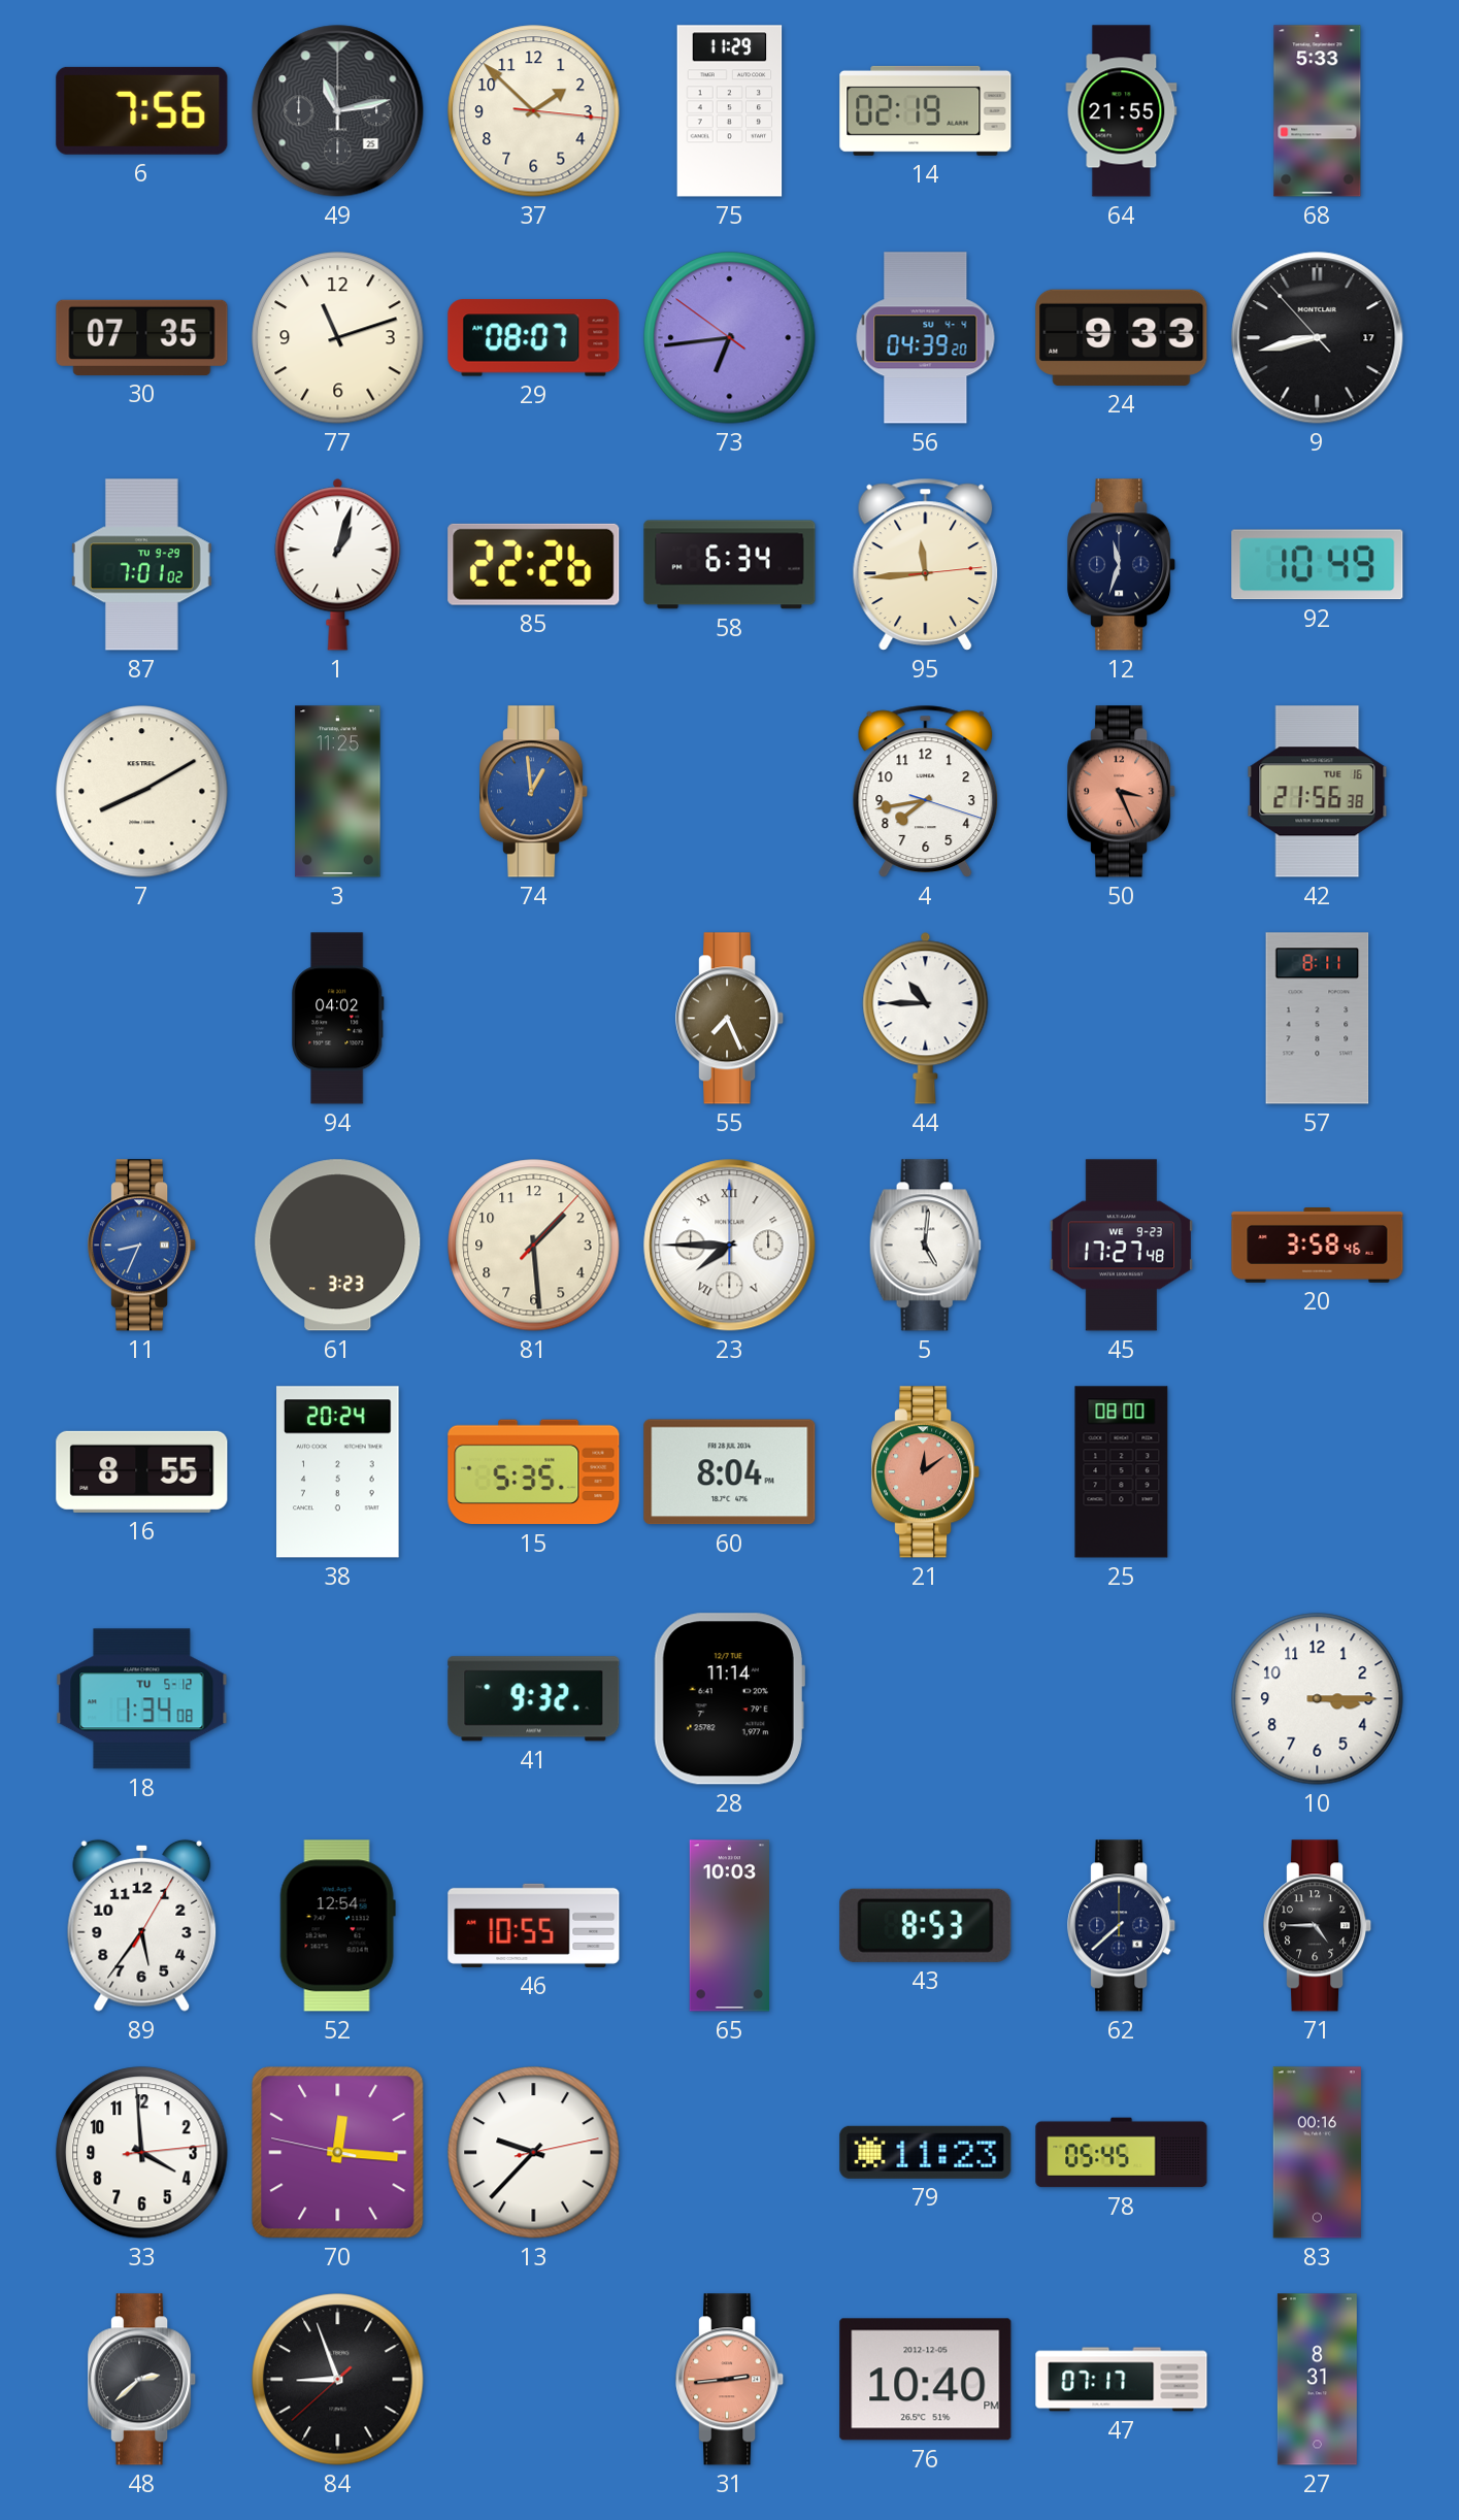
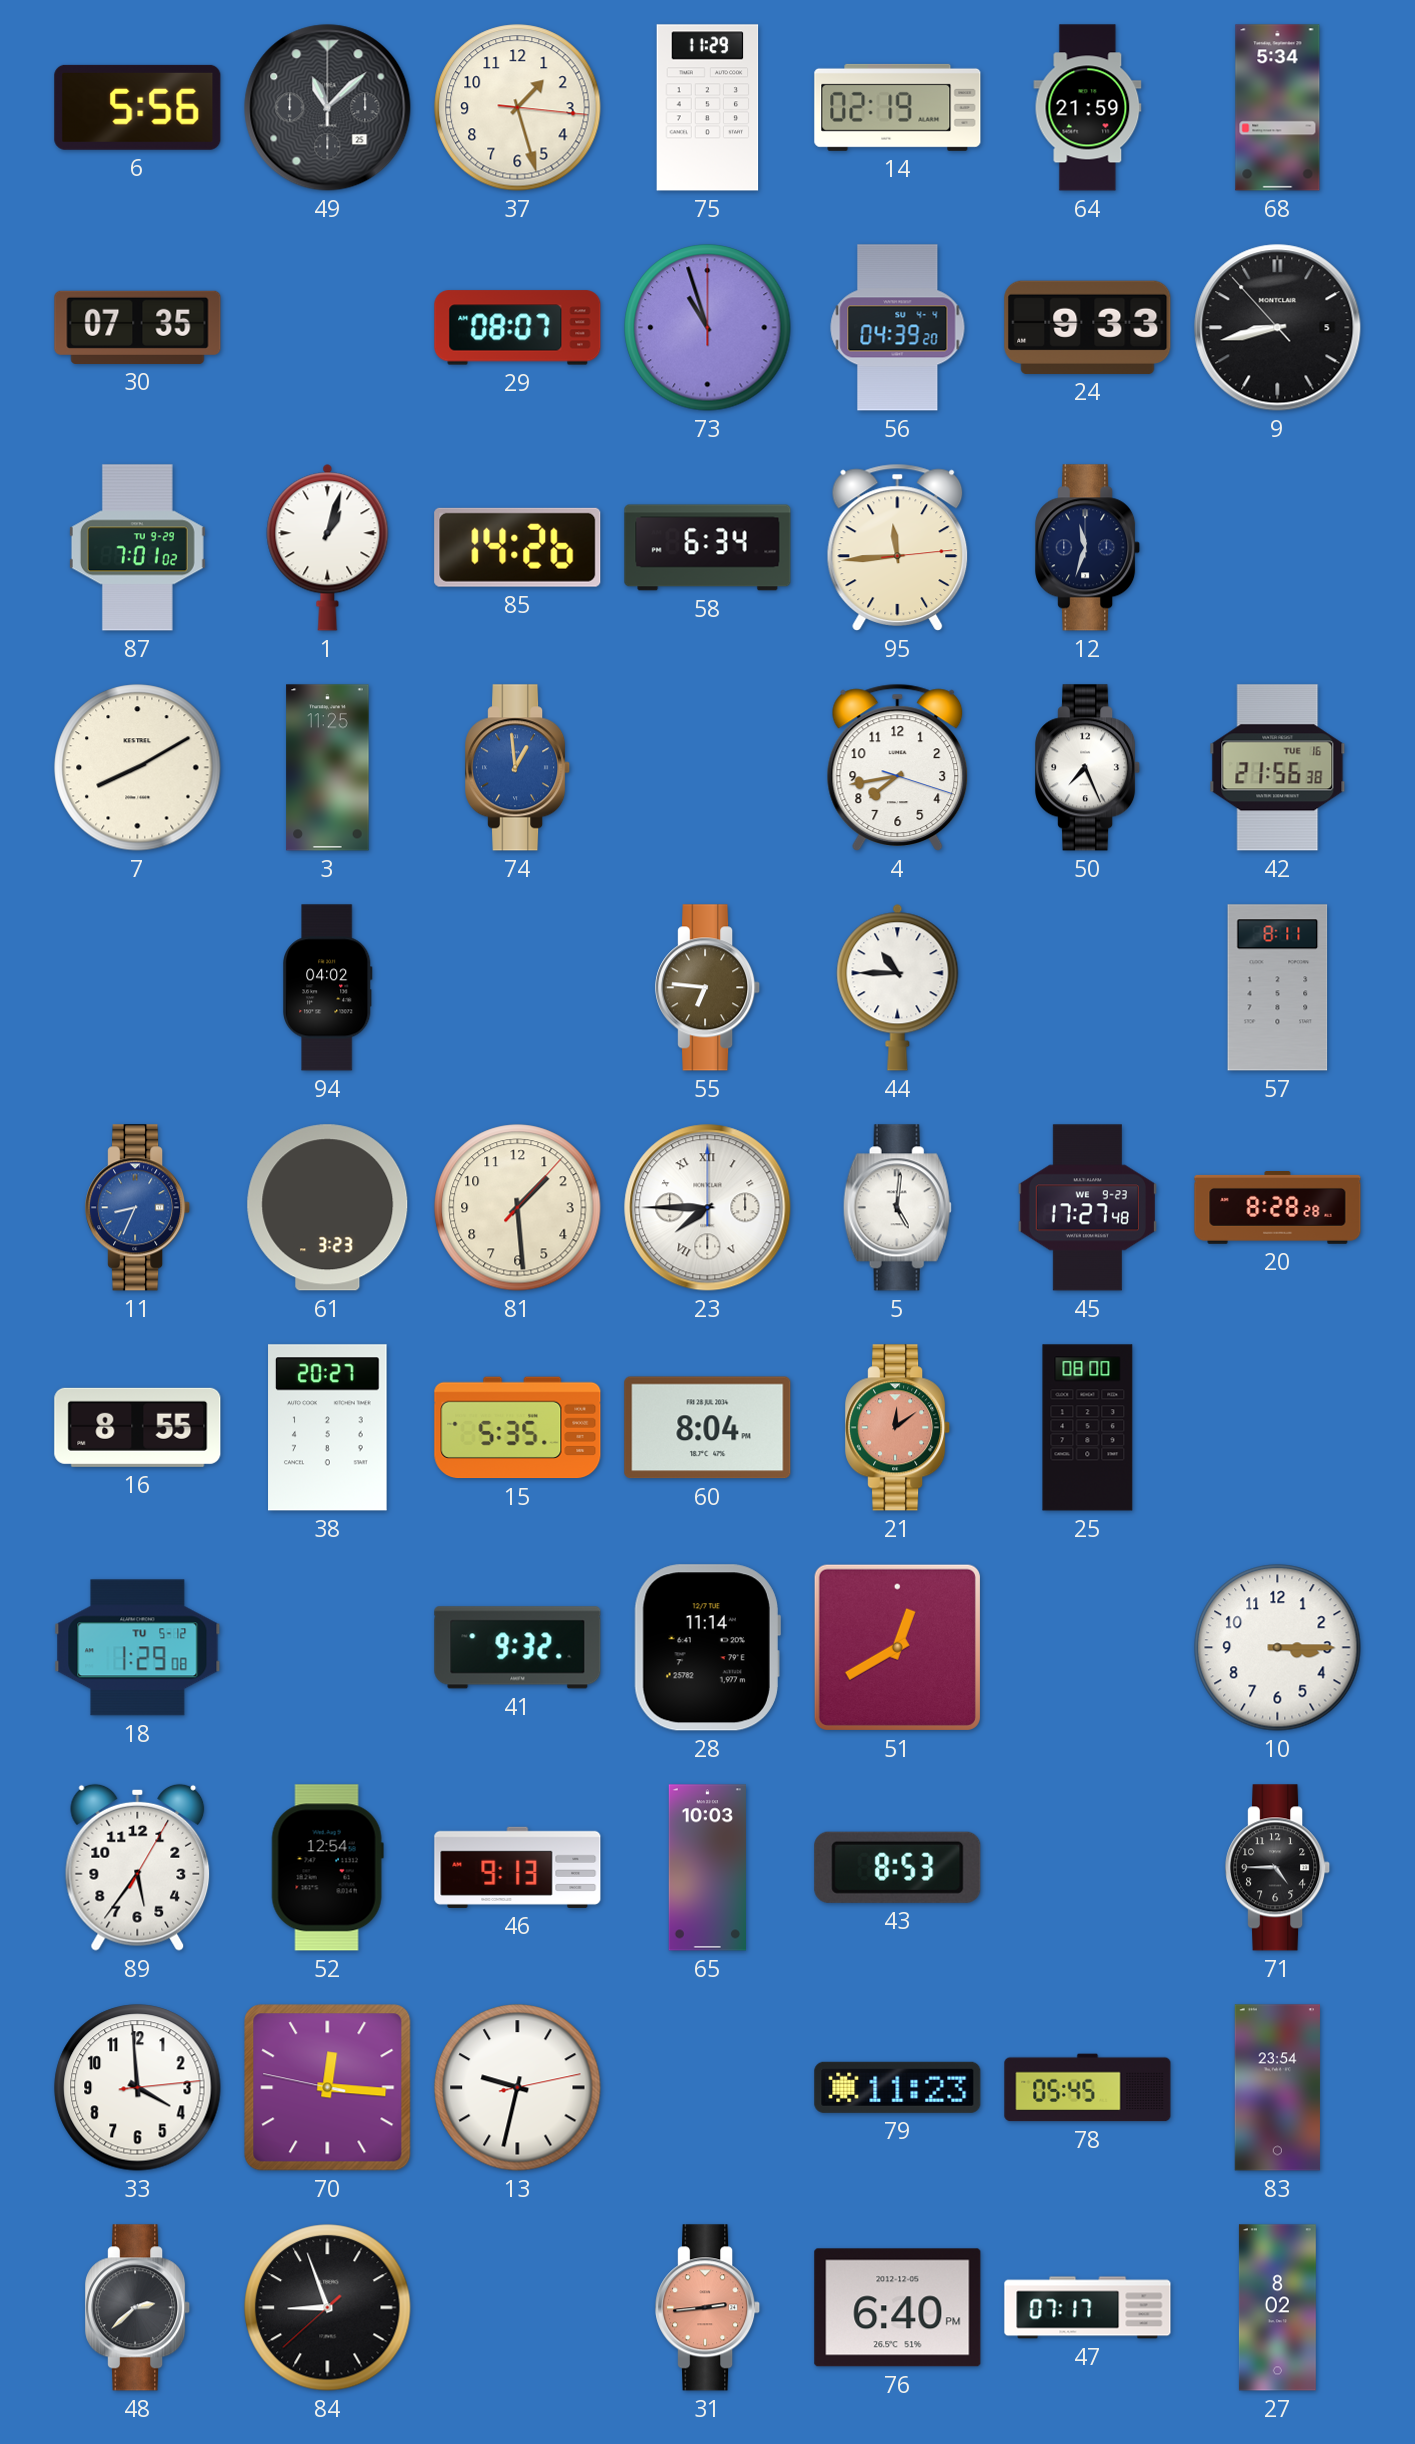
6: 7:56 -> 5:56 (138, 107)
49: 11:13 -> 11:08 (328, 108)
37: 1:52 -> 1:27 (518, 108)
64: 21:55 -> 21:59 (1088, 108)
68: 5:33 -> 5:34 (1278, 108)
77: 11:12 -> none (338, 338)
73: 6:43 -> 10:57 (708, 328)
9 date: 17 -> 5 (1278, 328)
85: 22:26 -> 14:26 (518, 547)
92: 10:49 -> none (1318, 565)
50: 3:26 -> 7:26 (1088, 768)
50 dial: salmon -> white (1088, 768)
55: 7:26 -> 6:46 (708, 988)
20: 3:58 -> 8:28 (1278, 1208)
38: 20:24 -> 20:27 (328, 1428)
18: 1:34 -> 1:29 (138, 1648)
51: none -> 12:40 (897, 1647)
46: 10:55 -> 9:13 (518, 1867)
62: 7:38 -> none (1122, 1926)
13: 9:37 -> 9:32 (518, 2088)
83: 00:16 -> 23:54 (1277, 2088)
76: 10:40 -> 6:40 (898, 2308)
27: 8:31 -> 8:02 (1277, 2308)
